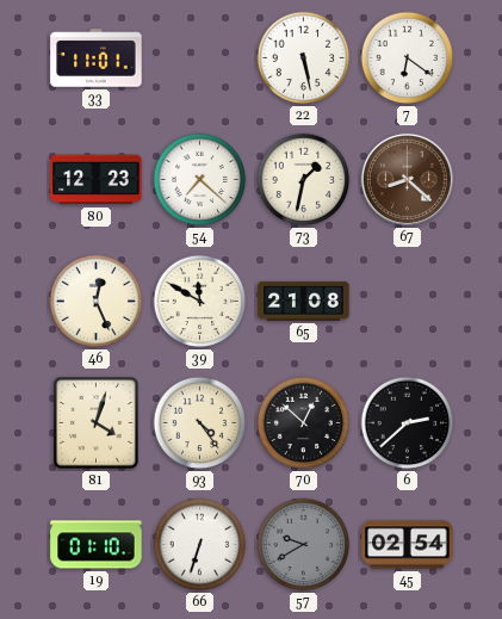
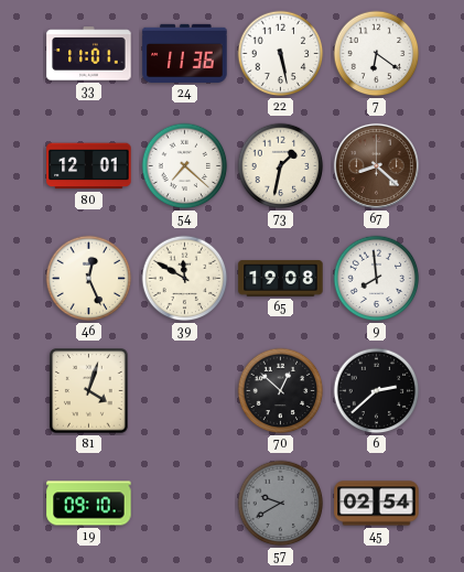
24: none -> 11:36 (185, 53)
80: 12:23 -> 12:01 (89, 166)
65: 21:08 -> 19:08 (281, 279)
9: none -> 7:59 (377, 279)
93: 4:24 -> none (200, 423)
19: 01:10 -> 09:10 (89, 504)
66: 6:33 -> none (200, 545)
